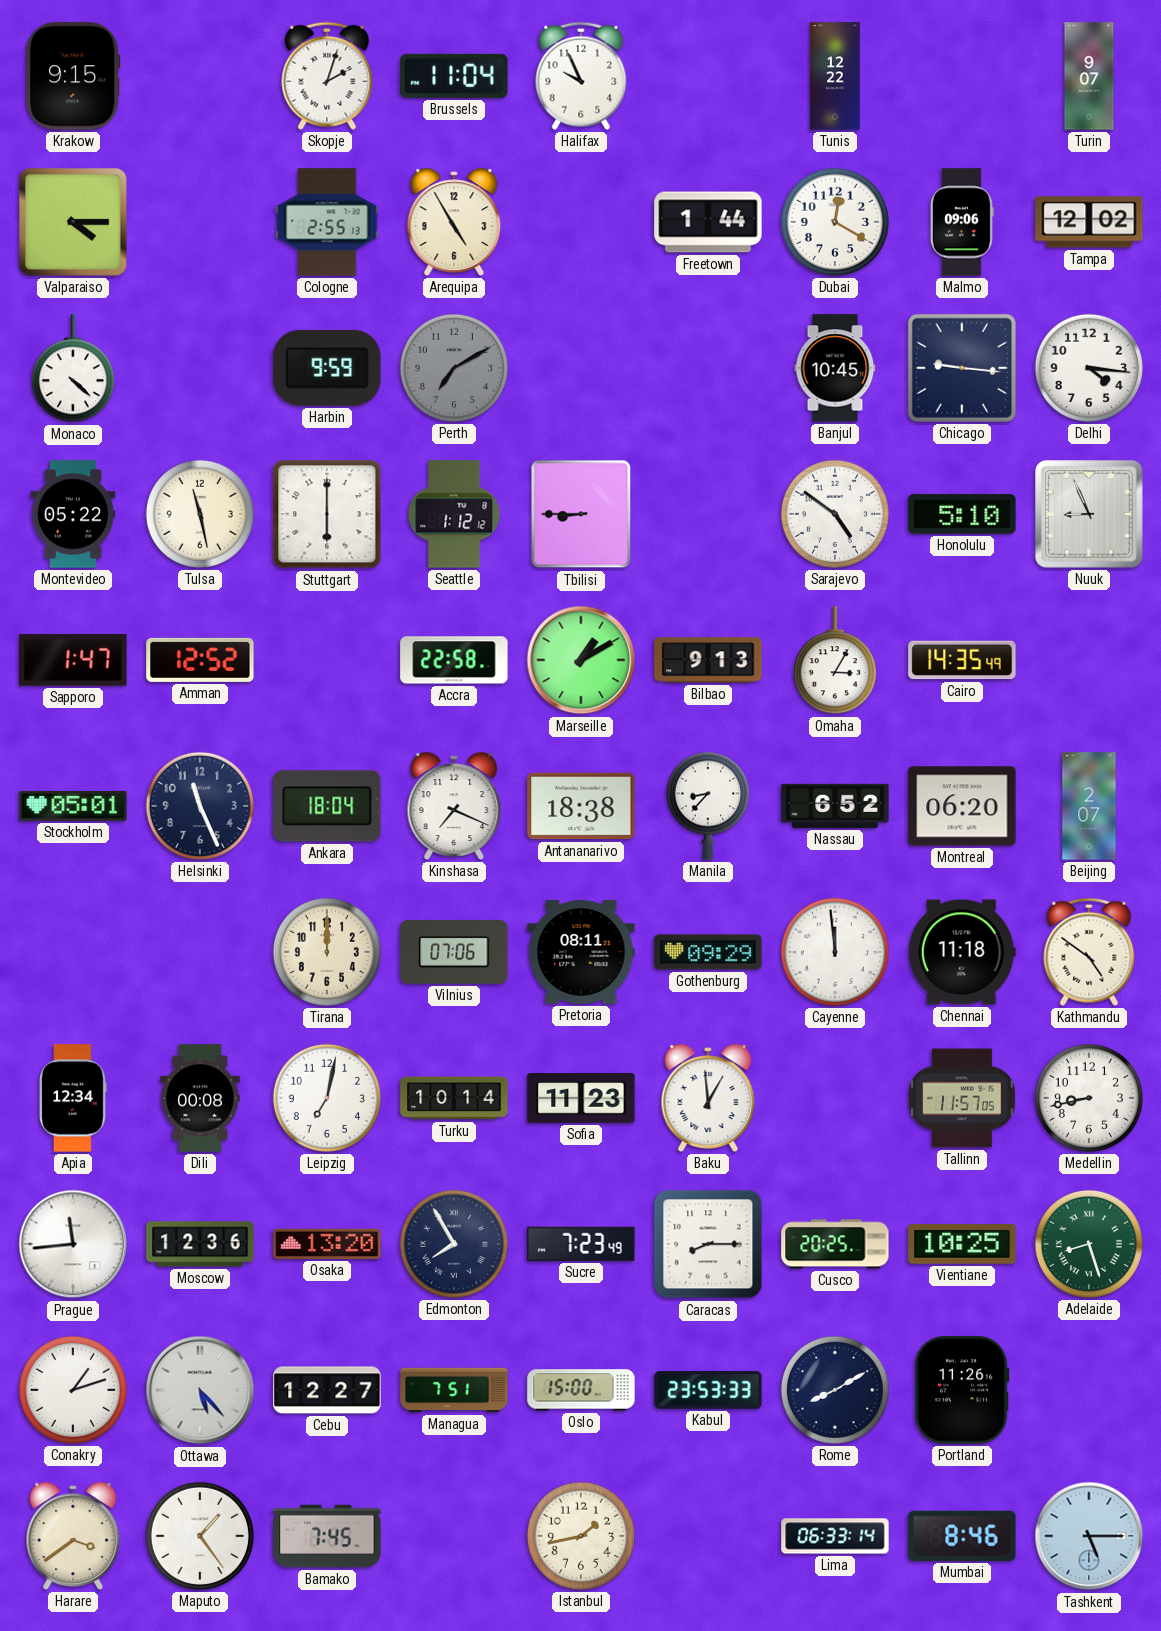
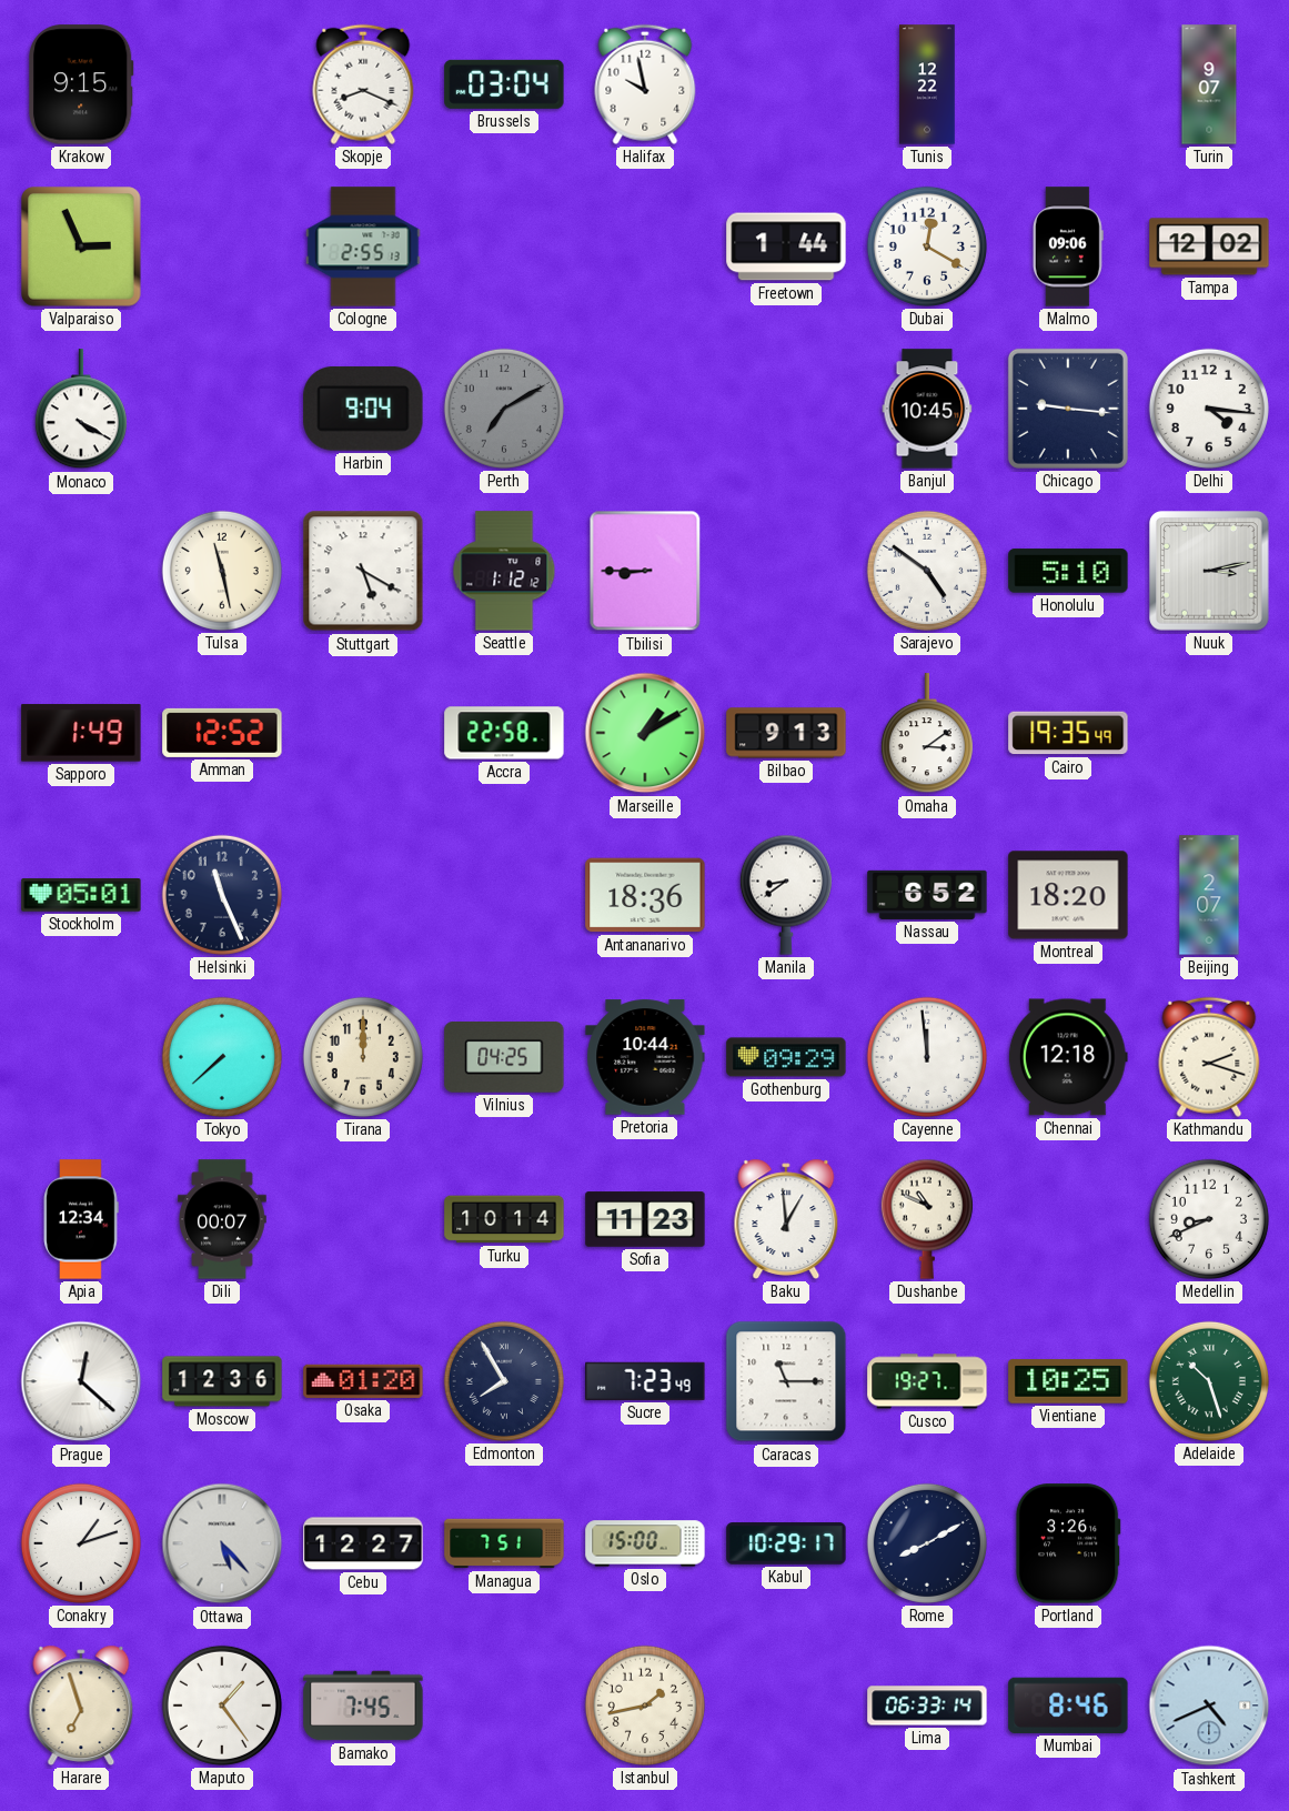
Skopje: 2:03 -> 8:19 (363, 84)
Brussels: 11:04 -> 03:04 (504, 84)
Halifax: 9:56 -> 9:58 (645, 84)
Valparaiso: 4:15 -> 2:56 (81, 247)
Arequipa: 4:55 -> none (454, 222)
Monaco: 4:22 -> 4:20 (81, 410)
Harbin: 9:59 -> 9:04 (363, 409)
Montevideo: 05:22 -> none (73, 514)
Stuttgart: 6:00 -> 5:20 (363, 571)
Nuuk: 8:56 -> 3:13 (1209, 571)
Sapporo: 1:47 -> 1:49 (81, 733)
Omaha: 3:05 -> 3:09 (927, 734)
Cairo: 14:35 -> 19:35 (1068, 733)
Ankara: 18:04 -> none (327, 806)
Kinshasa: 7:19 -> none (454, 806)
Antananarivo: 18:38 -> 18:36 (645, 895)
Manila: 8:37 -> 8:39 (786, 895)
Montreal: 06:20 -> 18:20 (1068, 895)
Tokyo: none -> 7:38 (222, 1057)
Vilnius: 07:06 -> 04:25 (504, 1058)
Pretoria: 08:11 -> 10:44 (645, 1057)
Chennai: 11:18 -> 12:18 (1068, 1057)
Kathmandu: 4:51 -> 2:18 (1209, 1057)
Dili: 00:08 -> 00:07 (222, 1219)
Leipzig: 7:02 -> none (327, 1098)
Dushanbe: none -> 10:49 (927, 1219)
Tallinn: 11:57 -> none (962, 1098)
Medellin: 8:43 -> 8:41 (1209, 1219)
Prague: 11:44 -> 12:22 (81, 1381)
Osaka: 13:20 -> 01:20 (363, 1381)
Caracas: 8:15 -> 11:15 (786, 1381)
Cusco: 20:25 -> 19:27 (927, 1381)
Adelaide: 8:27 -> 10:27 (1209, 1381)
Kabul: 23:53 -> 10:29 (786, 1543)
Portland: 11:26 -> 3:26 (1068, 1543)
Harare: 3:39 -> 6:57 (81, 1706)
Tashkent: 5:15 -> 4:41 (1209, 1706)
